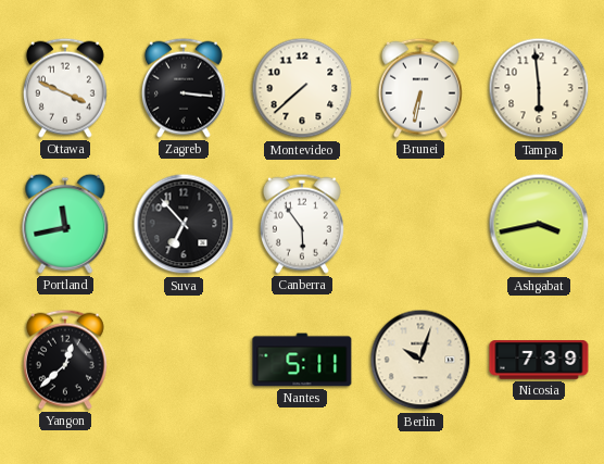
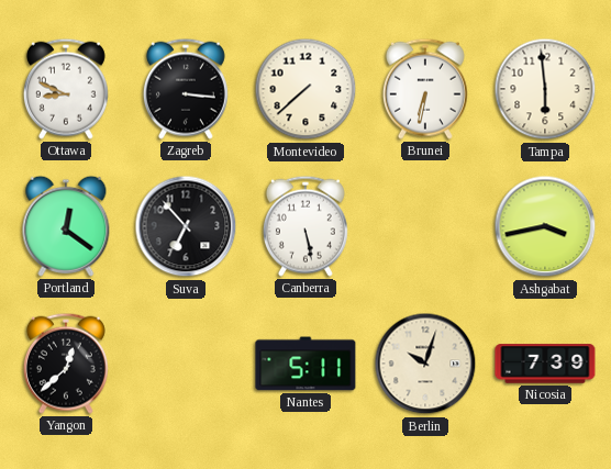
Ottawa: 3:49 -> 8:49 (66, 89)
Portland: 11:43 -> 12:21 (66, 226)
Canberra: 5:54 -> 5:28 (305, 226)
